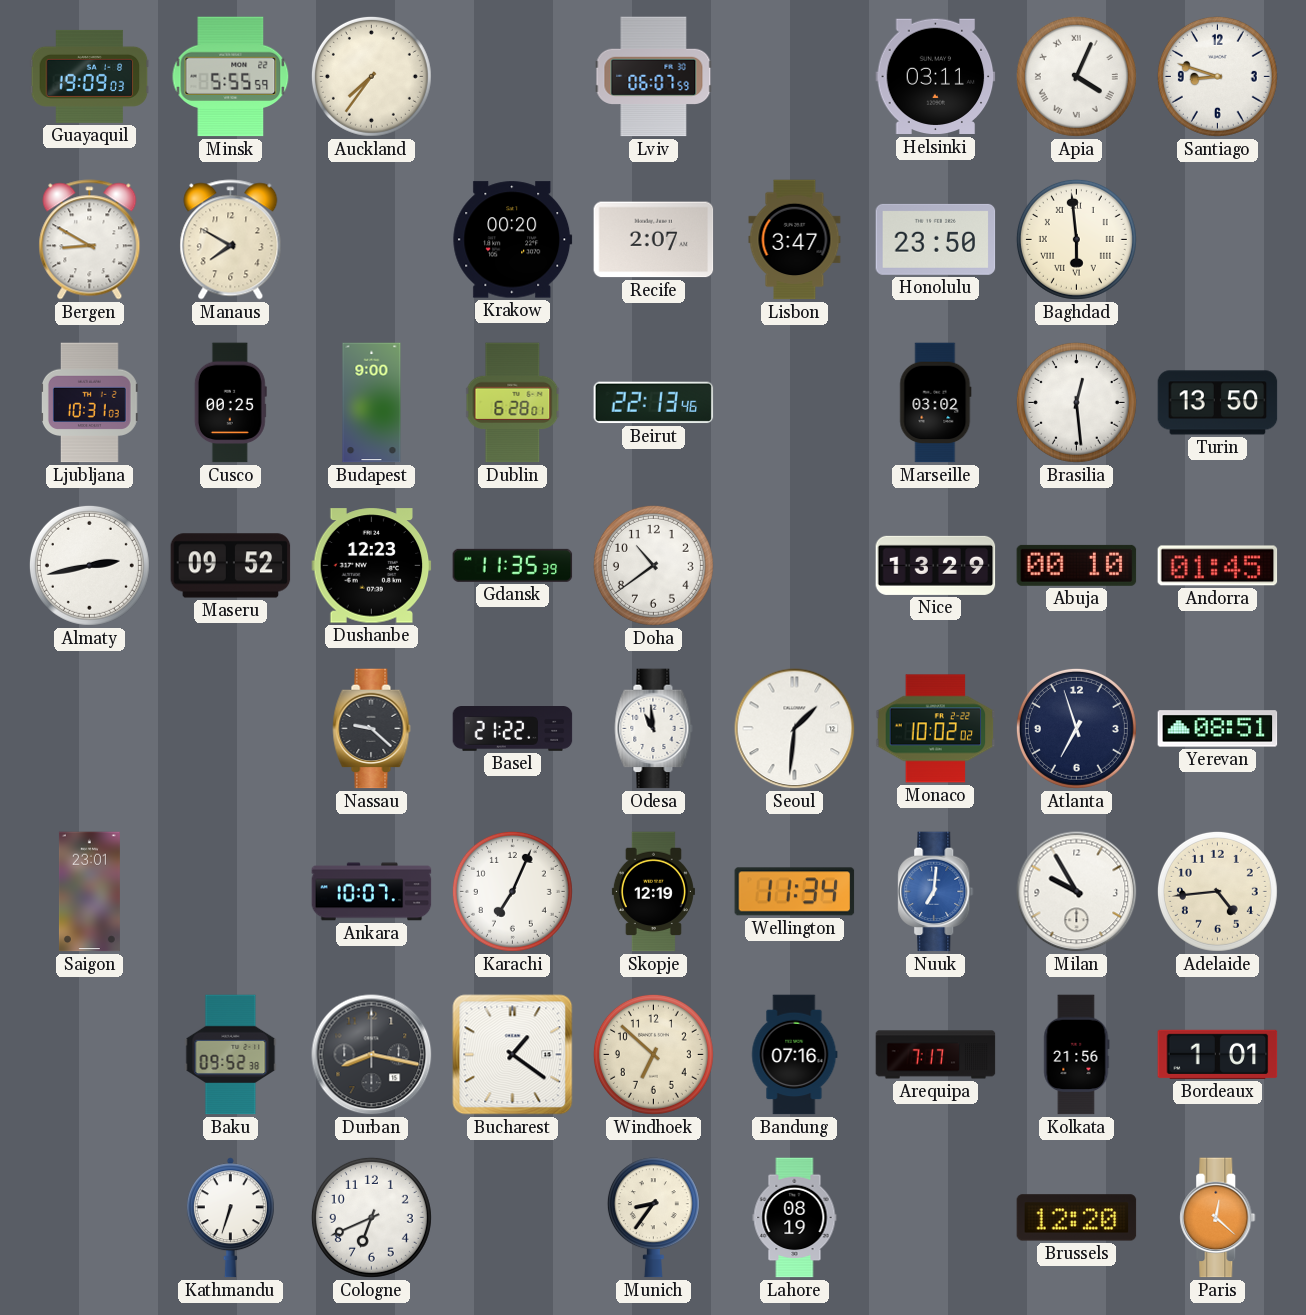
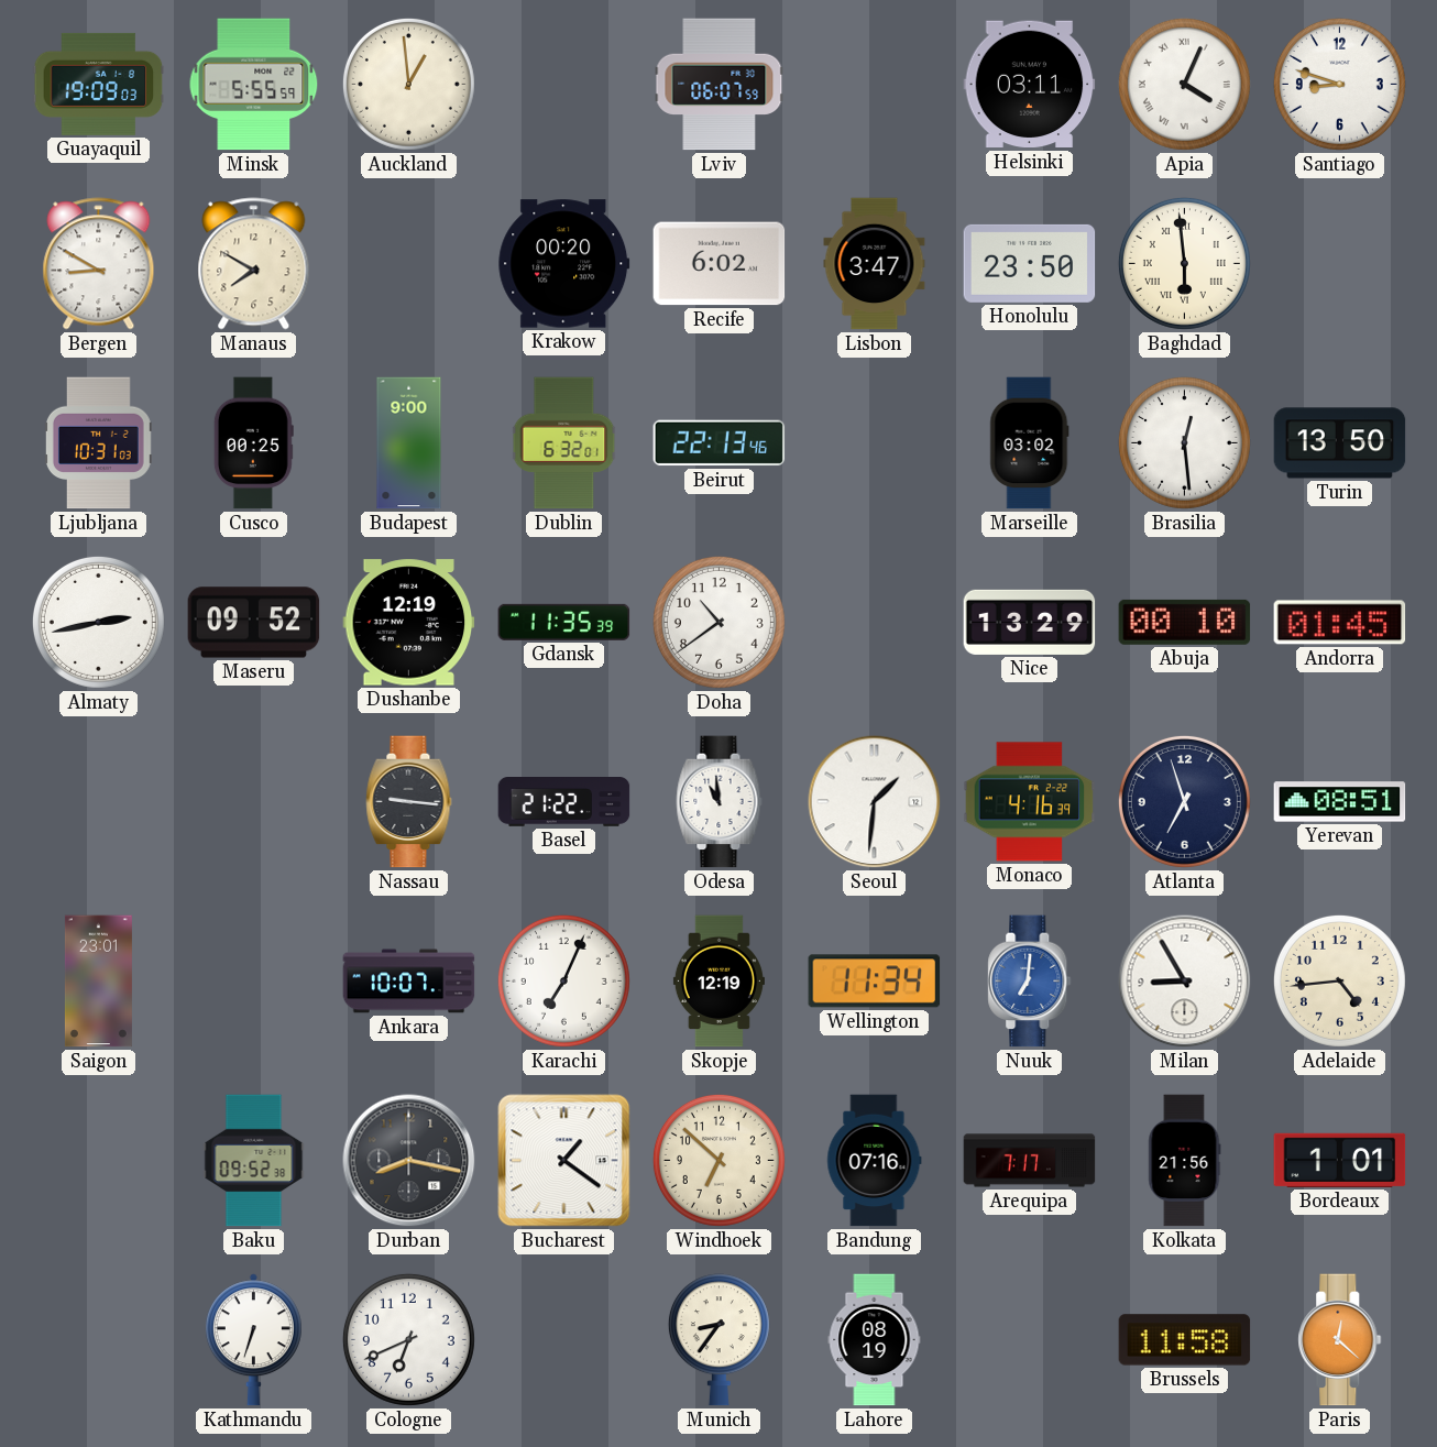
Auckland: 7:36 -> 12:59 (408, 84)
Recife: 2:07 -> 6:02 (720, 264)
Dublin: 6:28 -> 6:32 (564, 443)
Dushanbe: 12:23 -> 12:19 (409, 623)
Nassau: 9:22 -> 9:16 (409, 802)
Monaco: 10:02 -> 4:16 (1030, 802)
Milan: 9:55 -> 8:55 (1185, 982)
Brussels: 12:20 -> 11:58 (1185, 1340)
